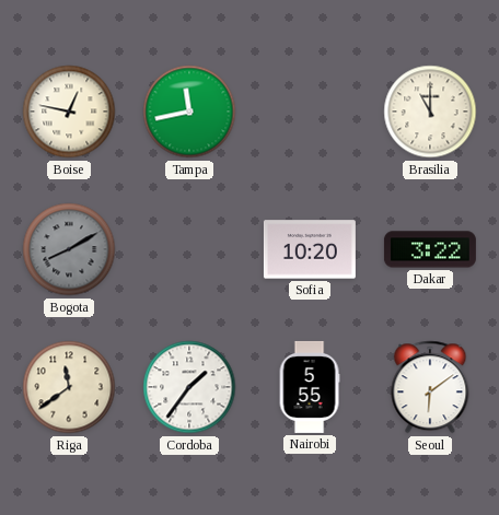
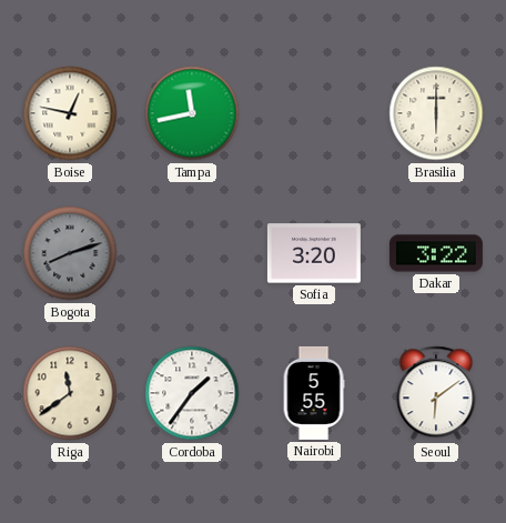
Brasilia: 11:00 -> 6:00 (436, 113)
Bogota: 8:10 -> 8:12 (70, 253)
Sofia: 10:20 -> 3:20 (314, 253)
